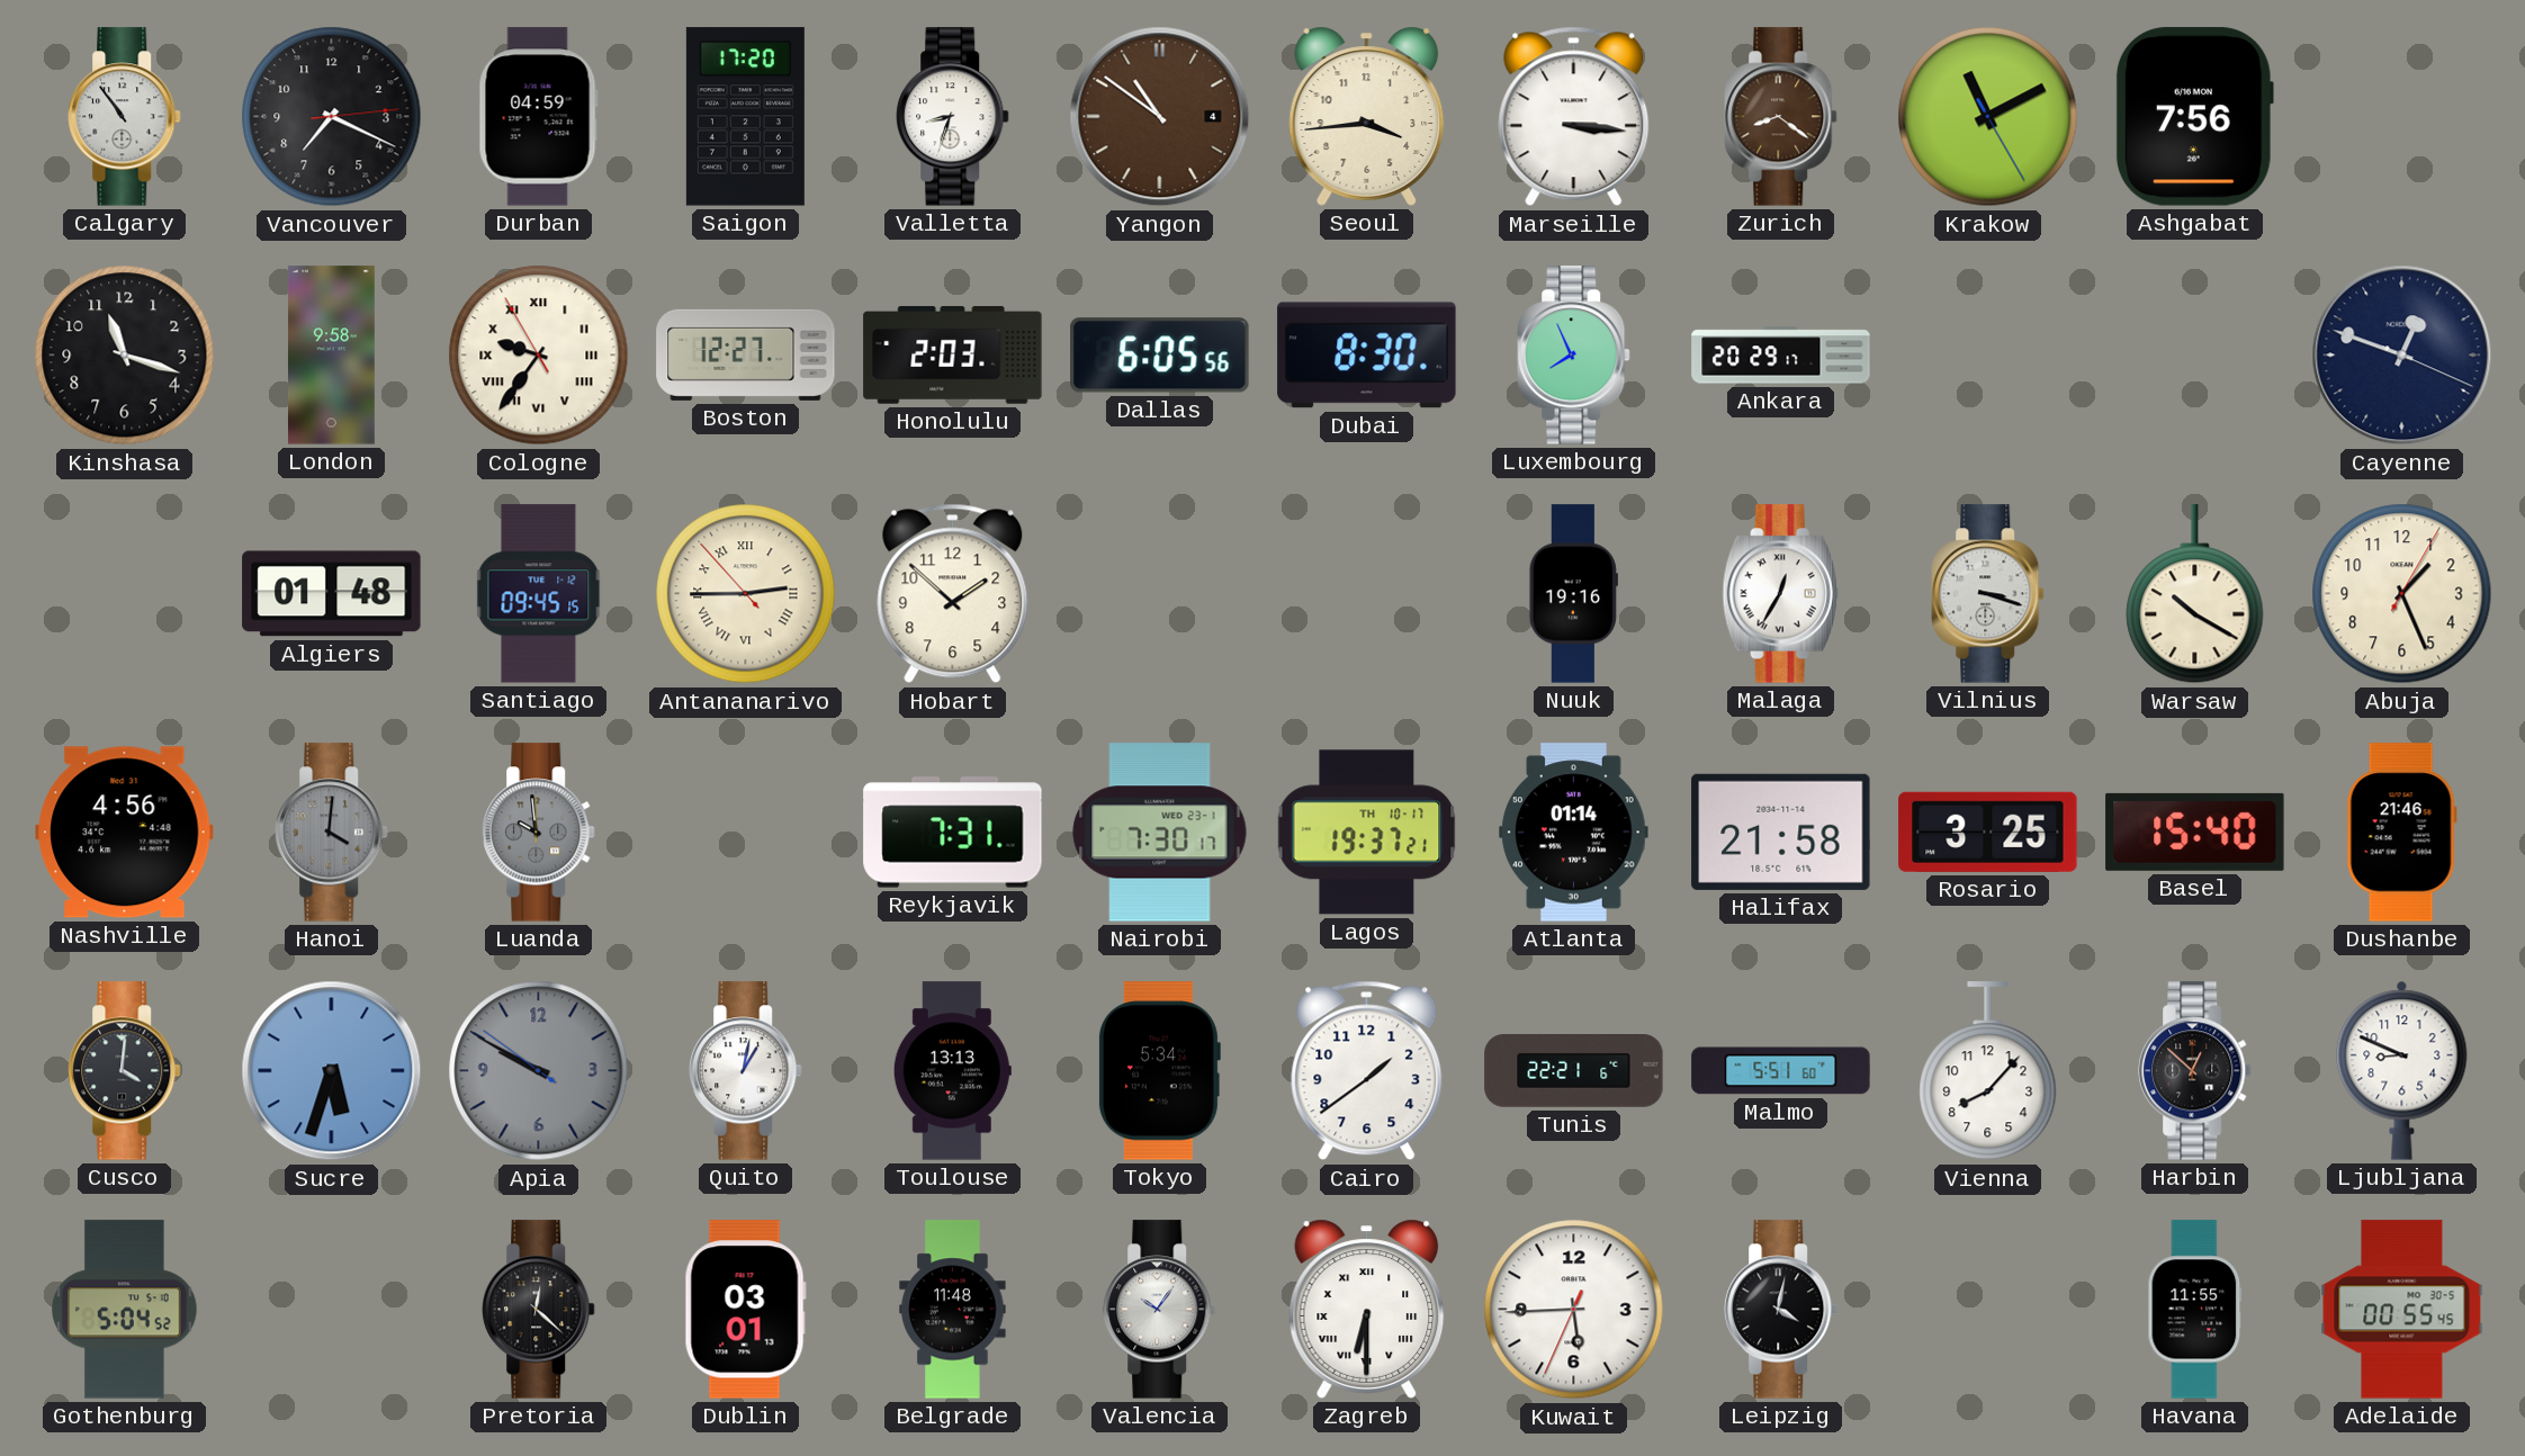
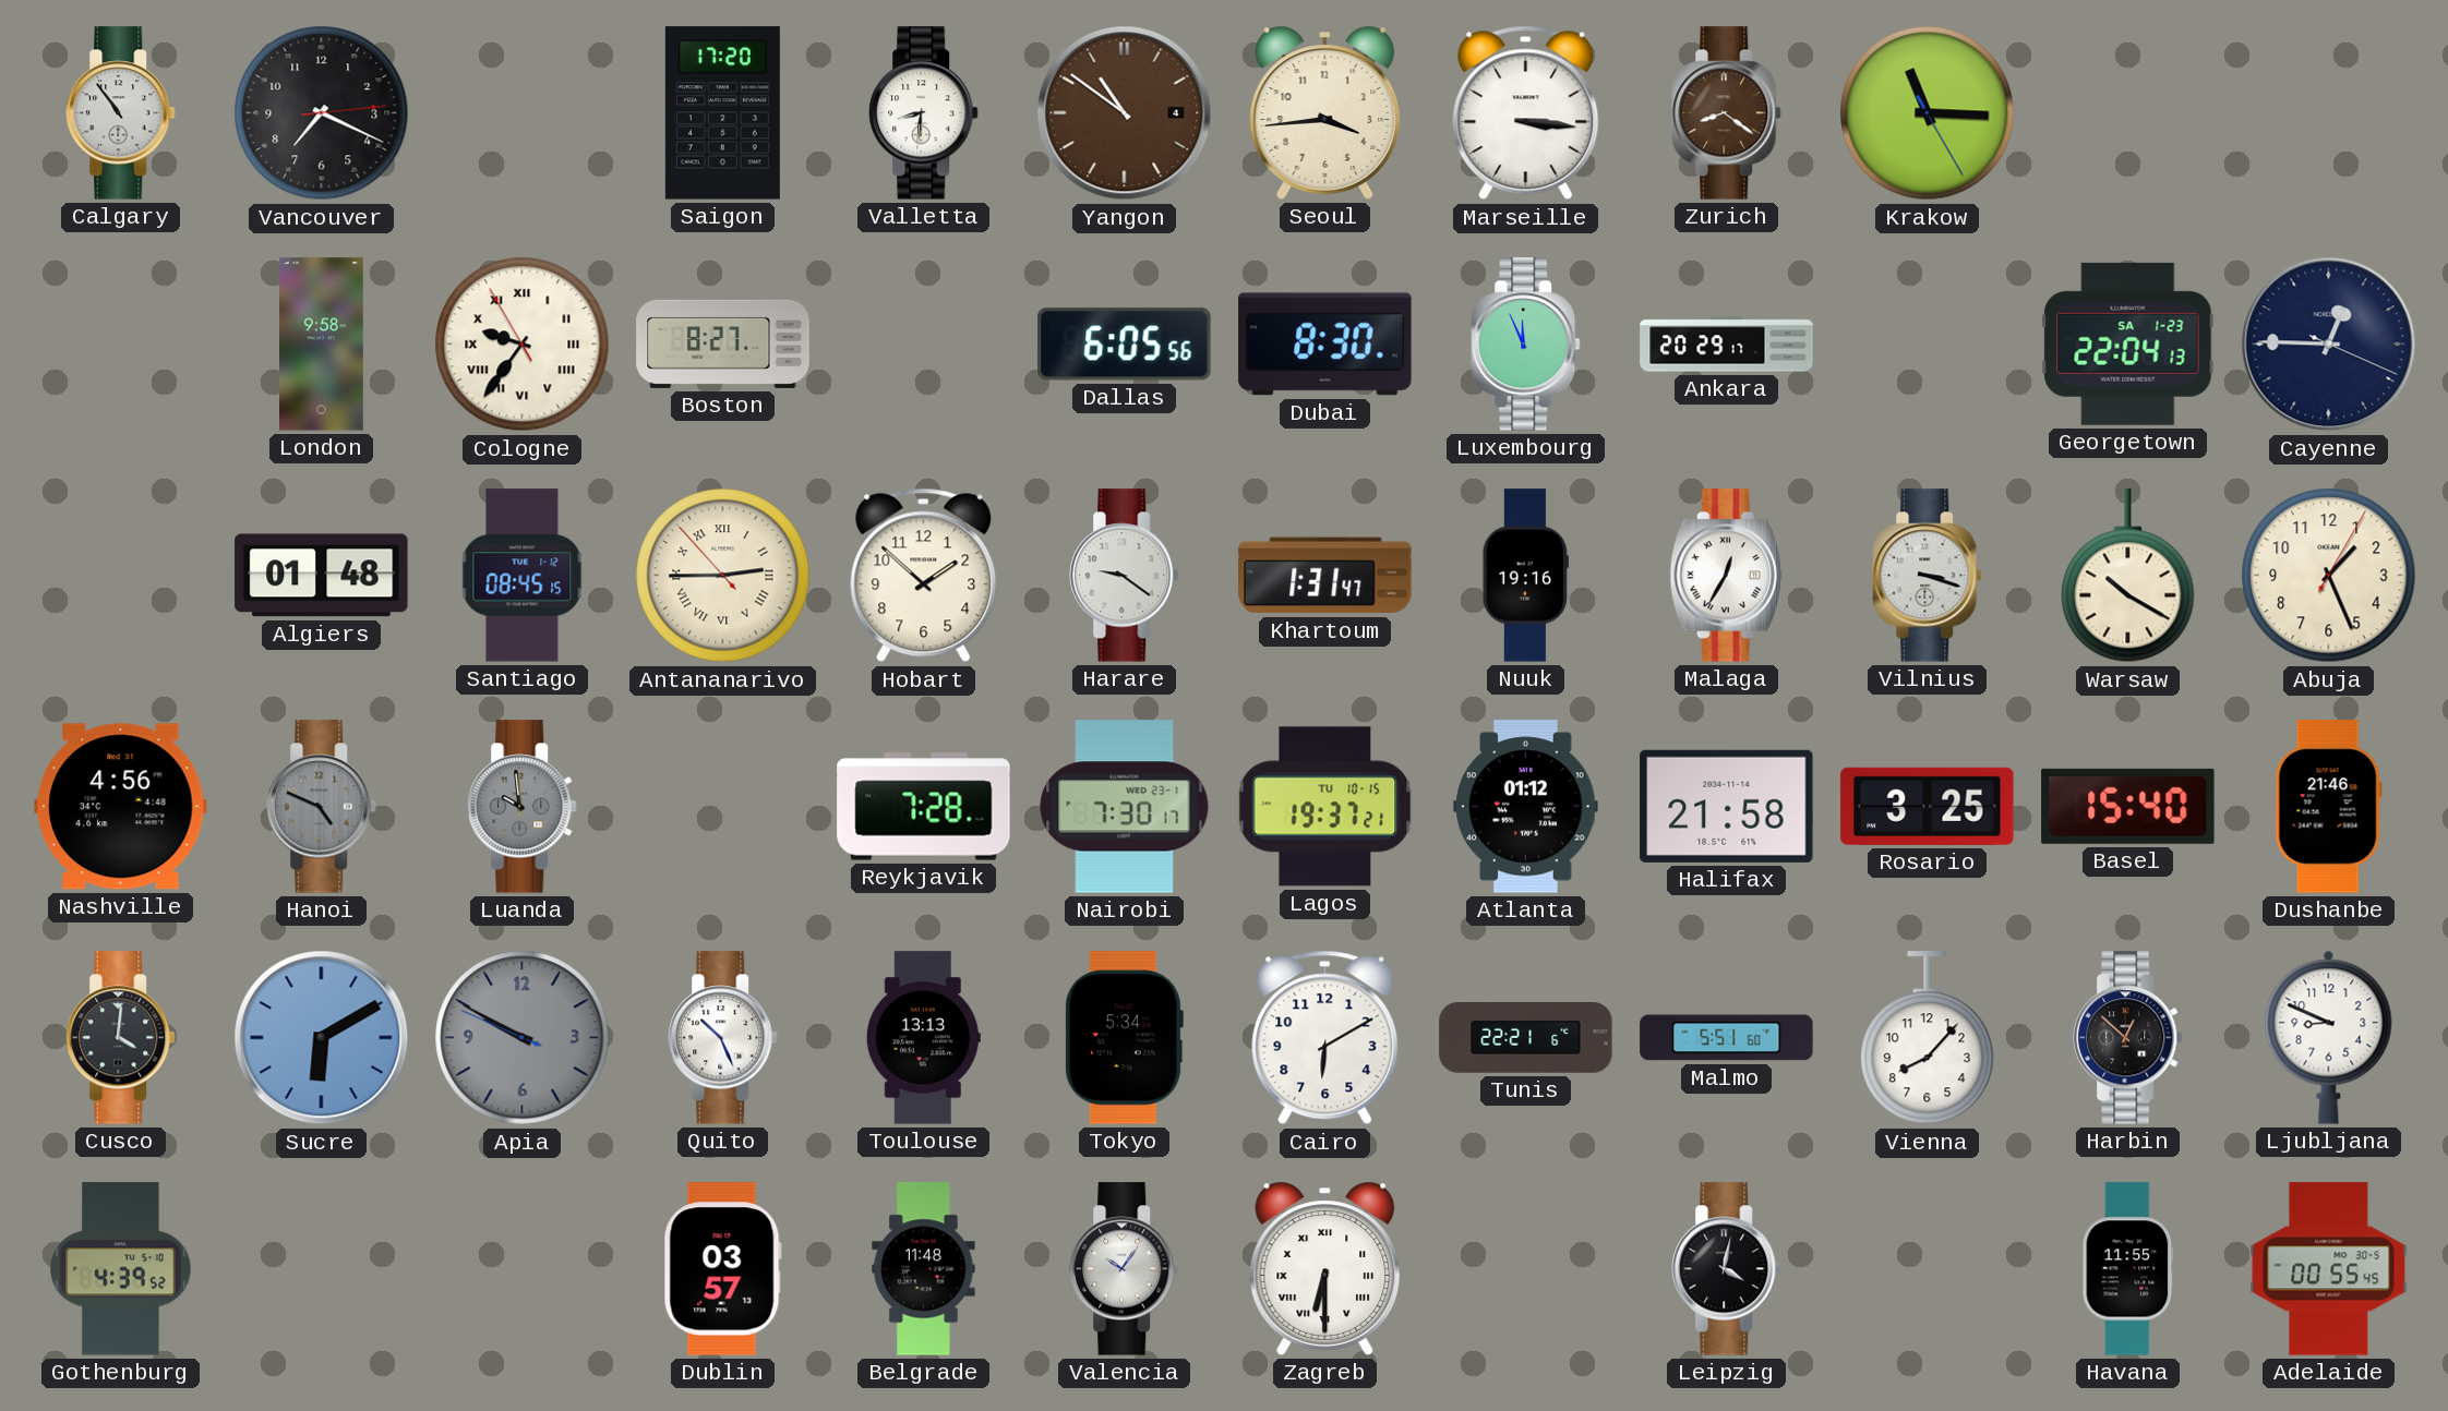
Durban: 04:59 -> none (538, 117)
Valletta: 8:33 -> 8:31 (924, 113)
Krakow: 11:10 -> 11:15 (1928, 113)
Ashgabat: 7:56 -> none (2194, 117)
Kinshasa: 11:18 -> none (125, 356)
Boston: 12:27 -> 8:27 (723, 343)
Honolulu: 2:03 -> none (953, 356)
Luxembourg: 7:56 -> 11:56 (1526, 345)
Georgetown: none -> 22:04 (2128, 343)
Cayenne: 12:48 -> 12:45 (2329, 345)
Santiago: 09:45 -> 08:45 (523, 576)
Harare: none -> 9:21 (1125, 576)
Khartoum: none -> 1:31 (1325, 576)
Hanoi: 4:01 -> 4:49 (322, 807)
Reykjavik: 7:31 -> 7:28 (924, 807)
Lagos date: TH 10-17 -> TU 10-15 (1325, 807)
Atlanta: 01:14 -> 01:12 (1526, 807)
Sucre: 5:33 -> 6:10 (322, 1038)
Apia: 9:49:51 -> 9:49:49 (523, 1038)
Quito: 1:02 -> 10:26 (723, 1038)
Cairo: 1:39 -> 6:10 (1325, 1038)
Gothenburg: 5:04 -> 4:39 (121, 1269)
Pretoria: 12:22 -> none (539, 1310)
Dublin: 03:01 -> 03:57 (722, 1269)
Kuwait: 5:44 -> none (1574, 1310)
